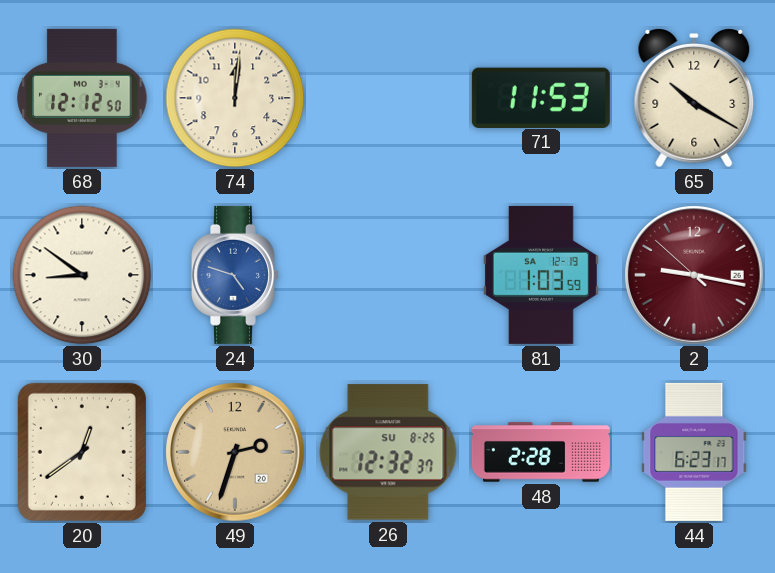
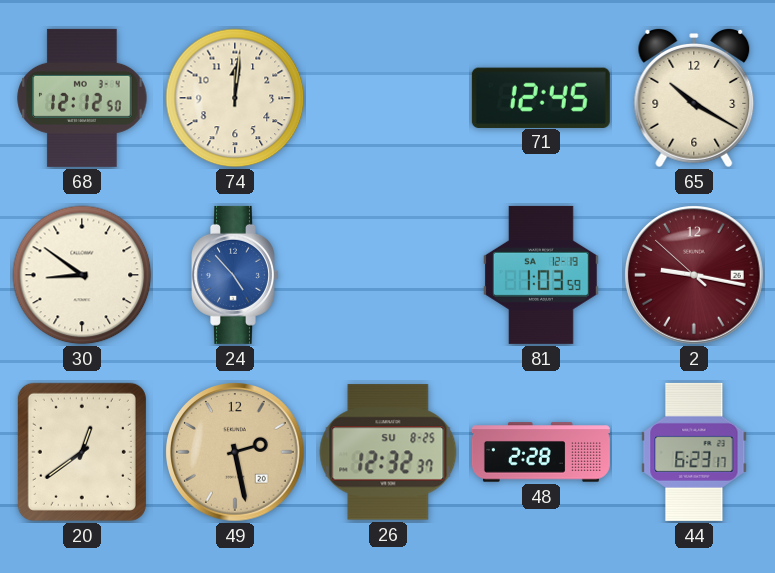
71: 11:53 -> 12:45 (541, 97)
24: 4:48 -> 4:53 (236, 275)
49: 2:33 -> 2:28 (235, 452)
